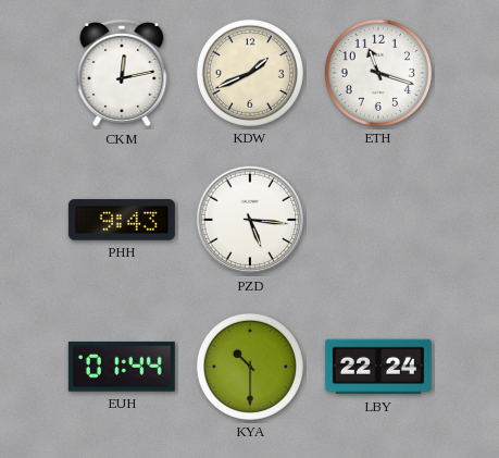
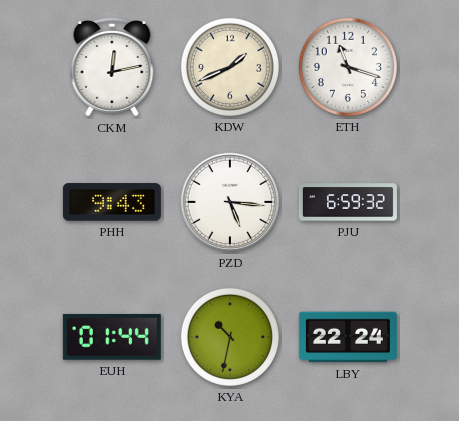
PJU: none -> 6:59 (348, 202)
KYA: 10:30 -> 10:32 (230, 337)
